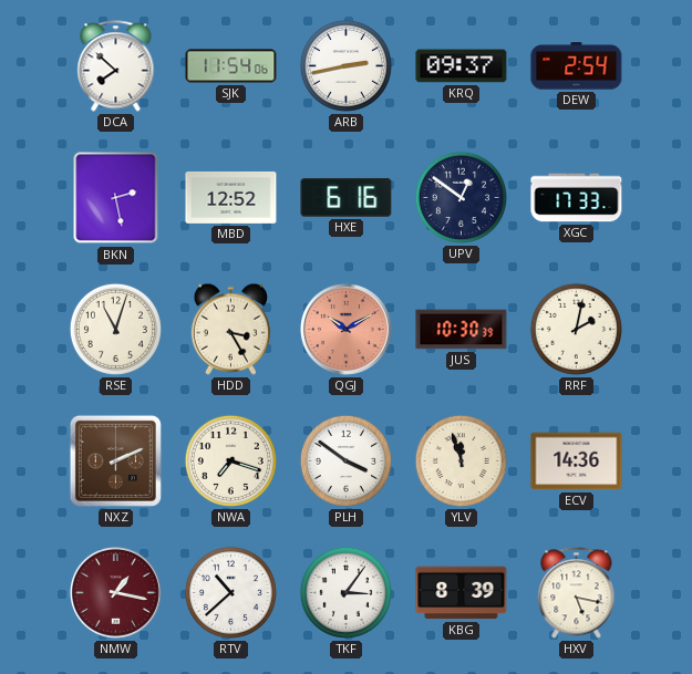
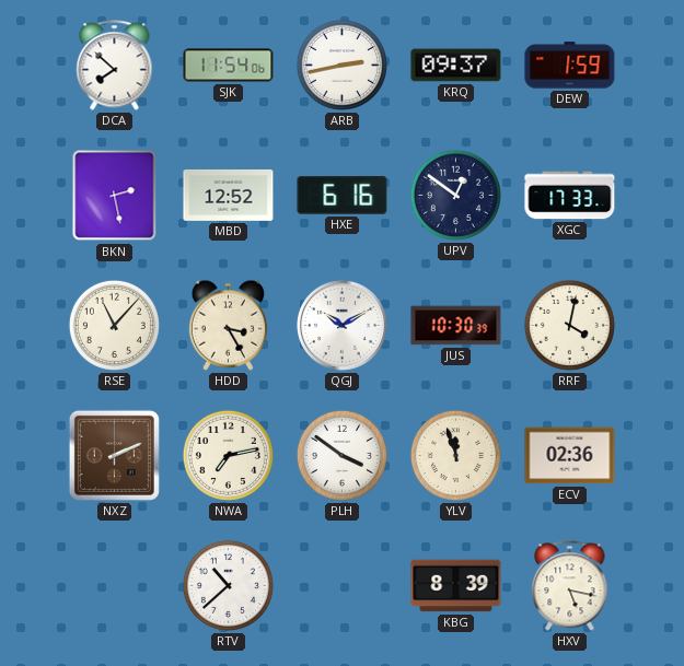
DEW: 2:54 -> 1:59 (570, 66)
RSE: 11:03 -> 11:07 (114, 325)
QGJ dial: salmon -> white (341, 325)
RRF: 2:02 -> 4:02 (569, 325)
NWA: 7:18 -> 7:13 (228, 455)
ECV: 14:36 -> 02:36 (570, 456)
NMW: 1:17 -> none (115, 592)
TKF: 3:06 -> none (345, 592)
